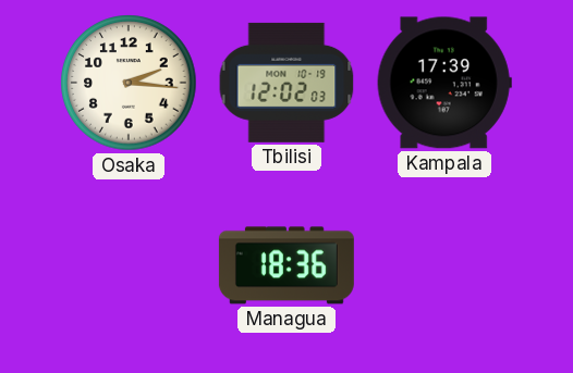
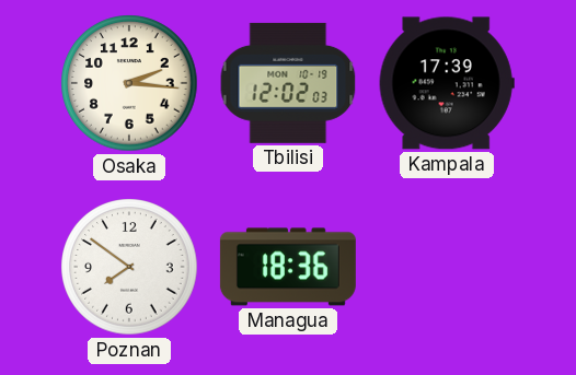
Poznan: none -> 7:51 (129, 267)
